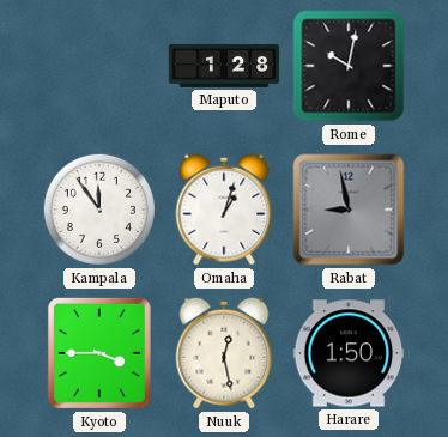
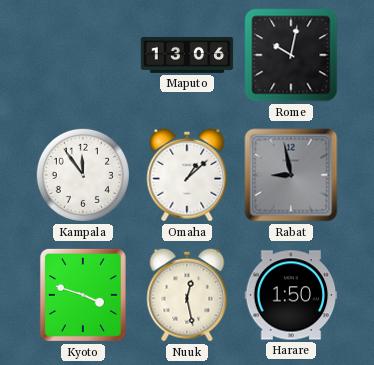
Maputo: 1:28 -> 13:06 (187, 55)
Omaha: 1:03 -> 1:08 (187, 175)
Kyoto: 3:45 -> 3:48 (83, 295)
